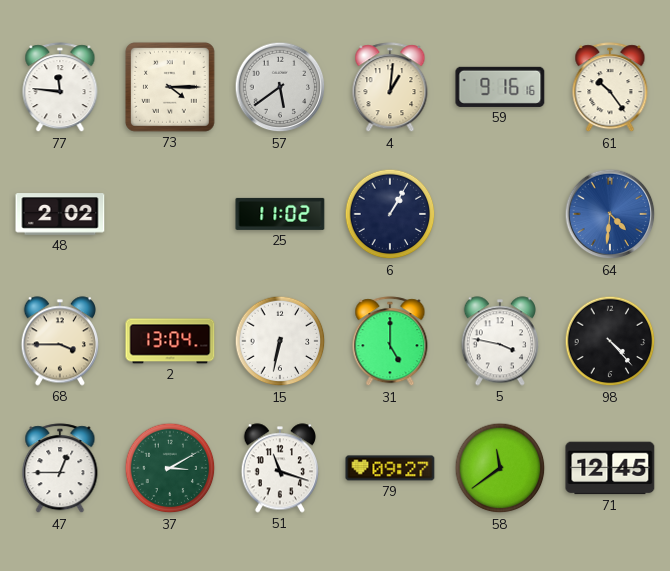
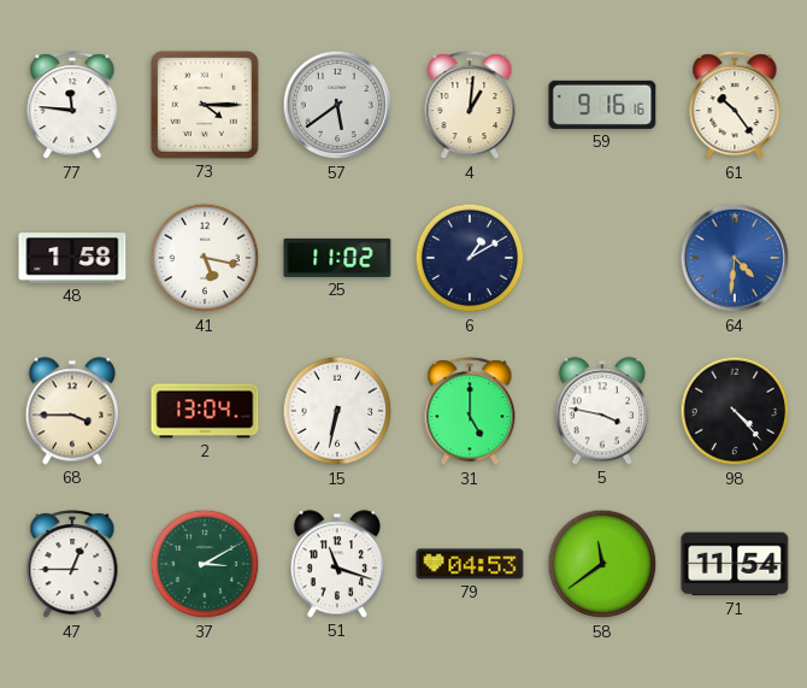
48: 2:02 -> 1:58 (72, 258)
41: none -> 5:17 (205, 258)
6: 1:05 -> 1:10 (470, 258)
79: 09:27 -> 04:53 (470, 564)
71: 12:45 -> 11:54 (735, 564)
